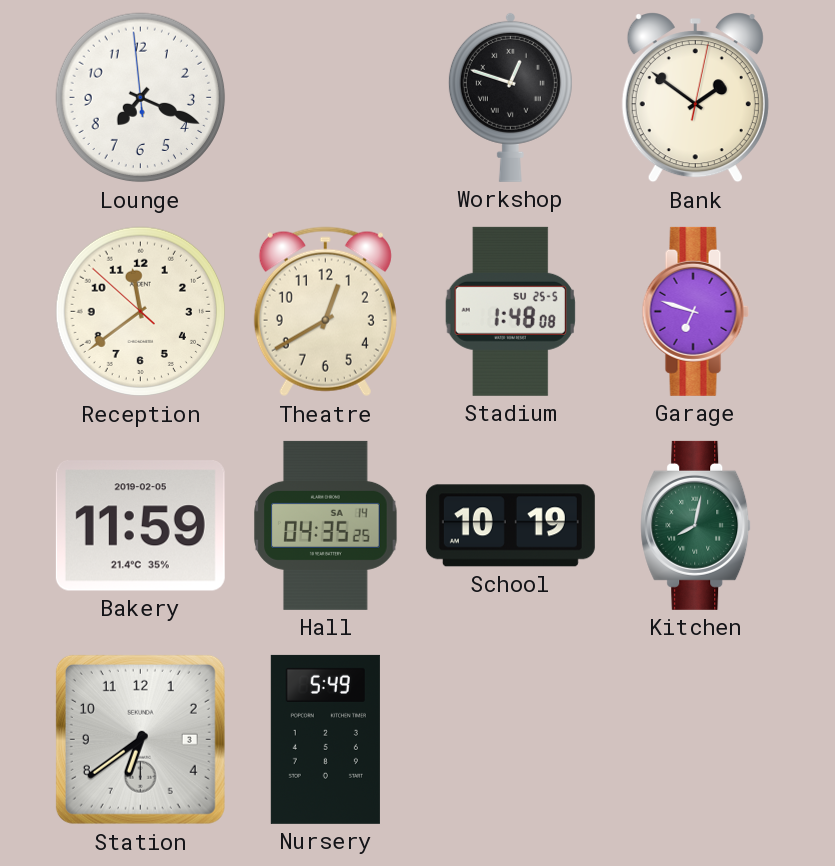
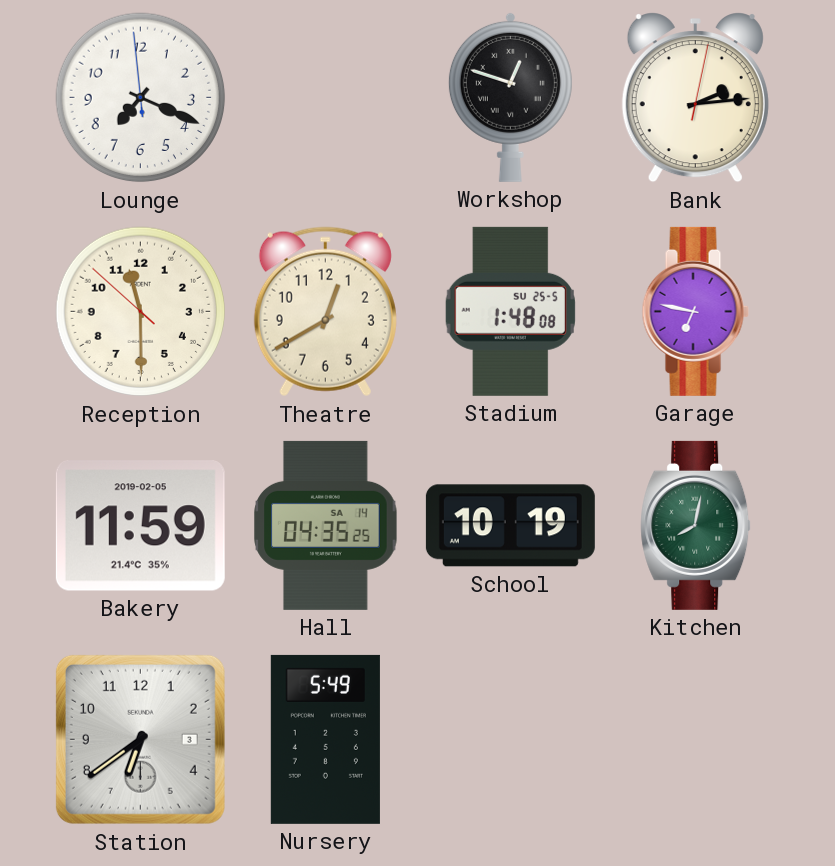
Bank: 1:51 -> 2:14 (695, 98)
Reception: 11:38 -> 11:29 (141, 312)
Garage: 6:48 -> 6:47 (695, 311)
